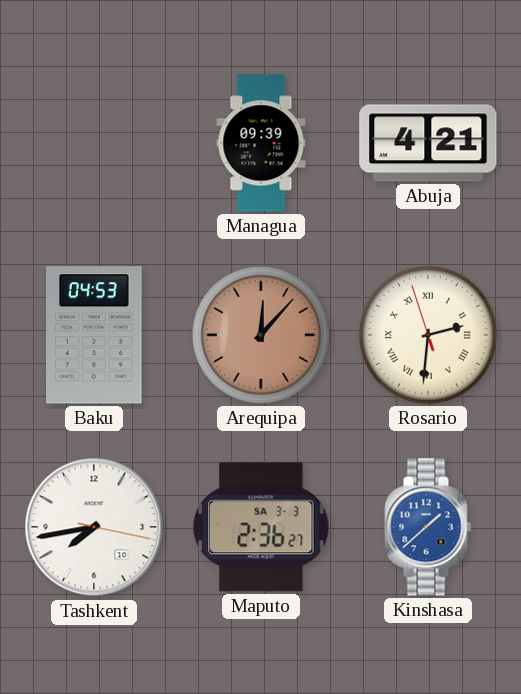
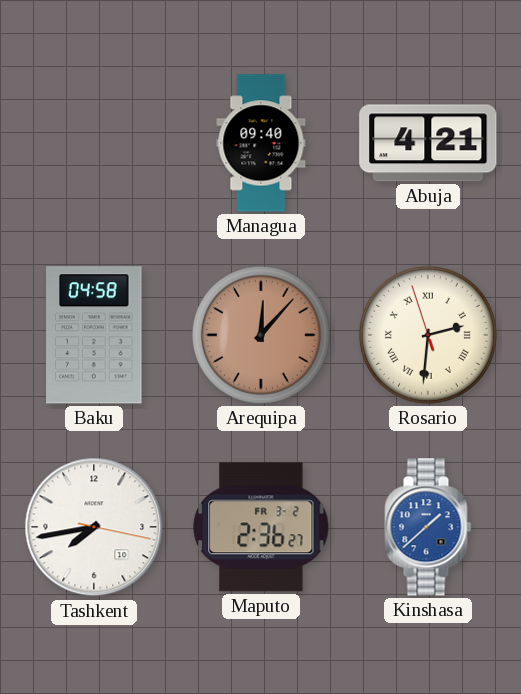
Managua: 09:39 -> 09:40 (261, 143)
Baku: 04:53 -> 04:58 (94, 335)
Maputo date: SA 3-3 -> FR 3-2 (261, 527)
